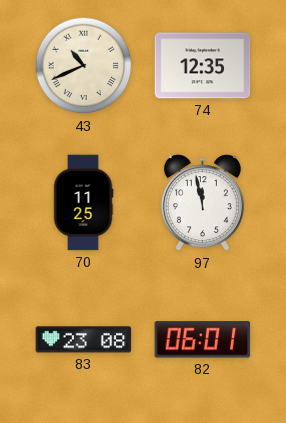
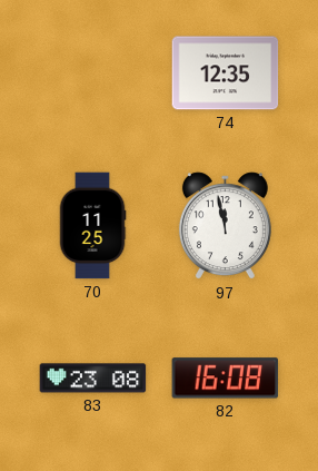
43: 10:41 -> none (84, 66)
82: 06:01 -> 16:08 (226, 379)
